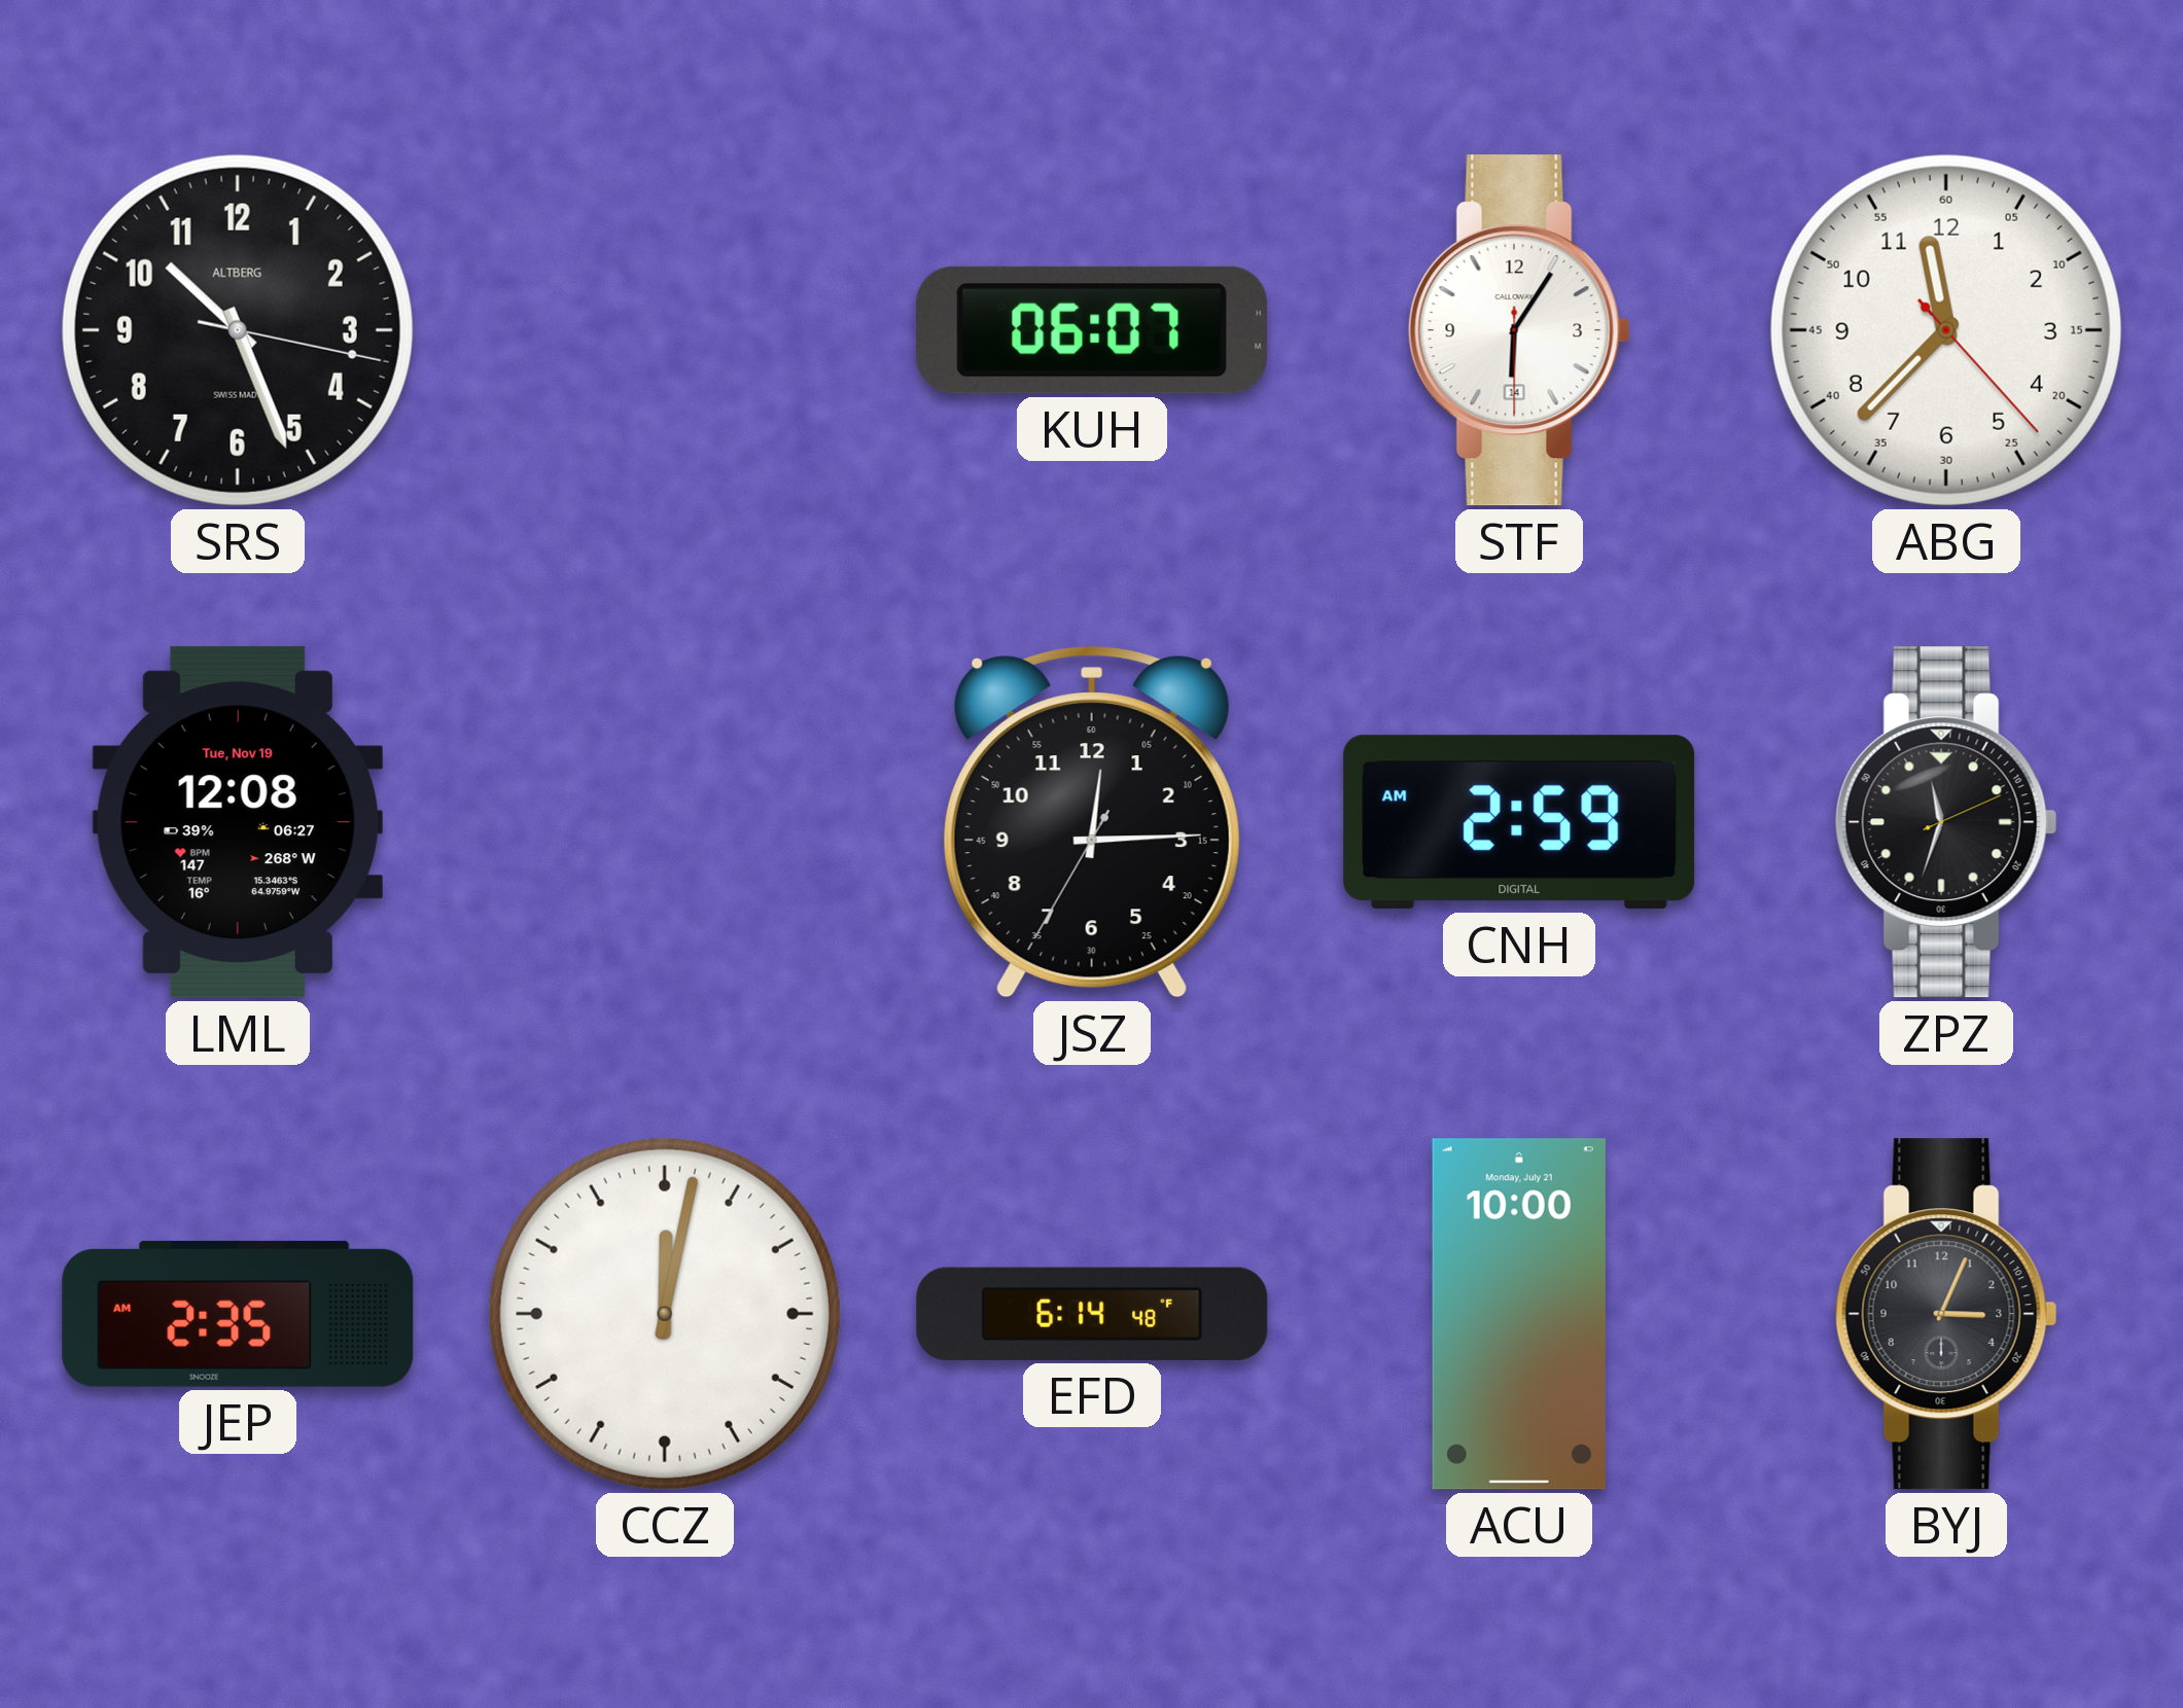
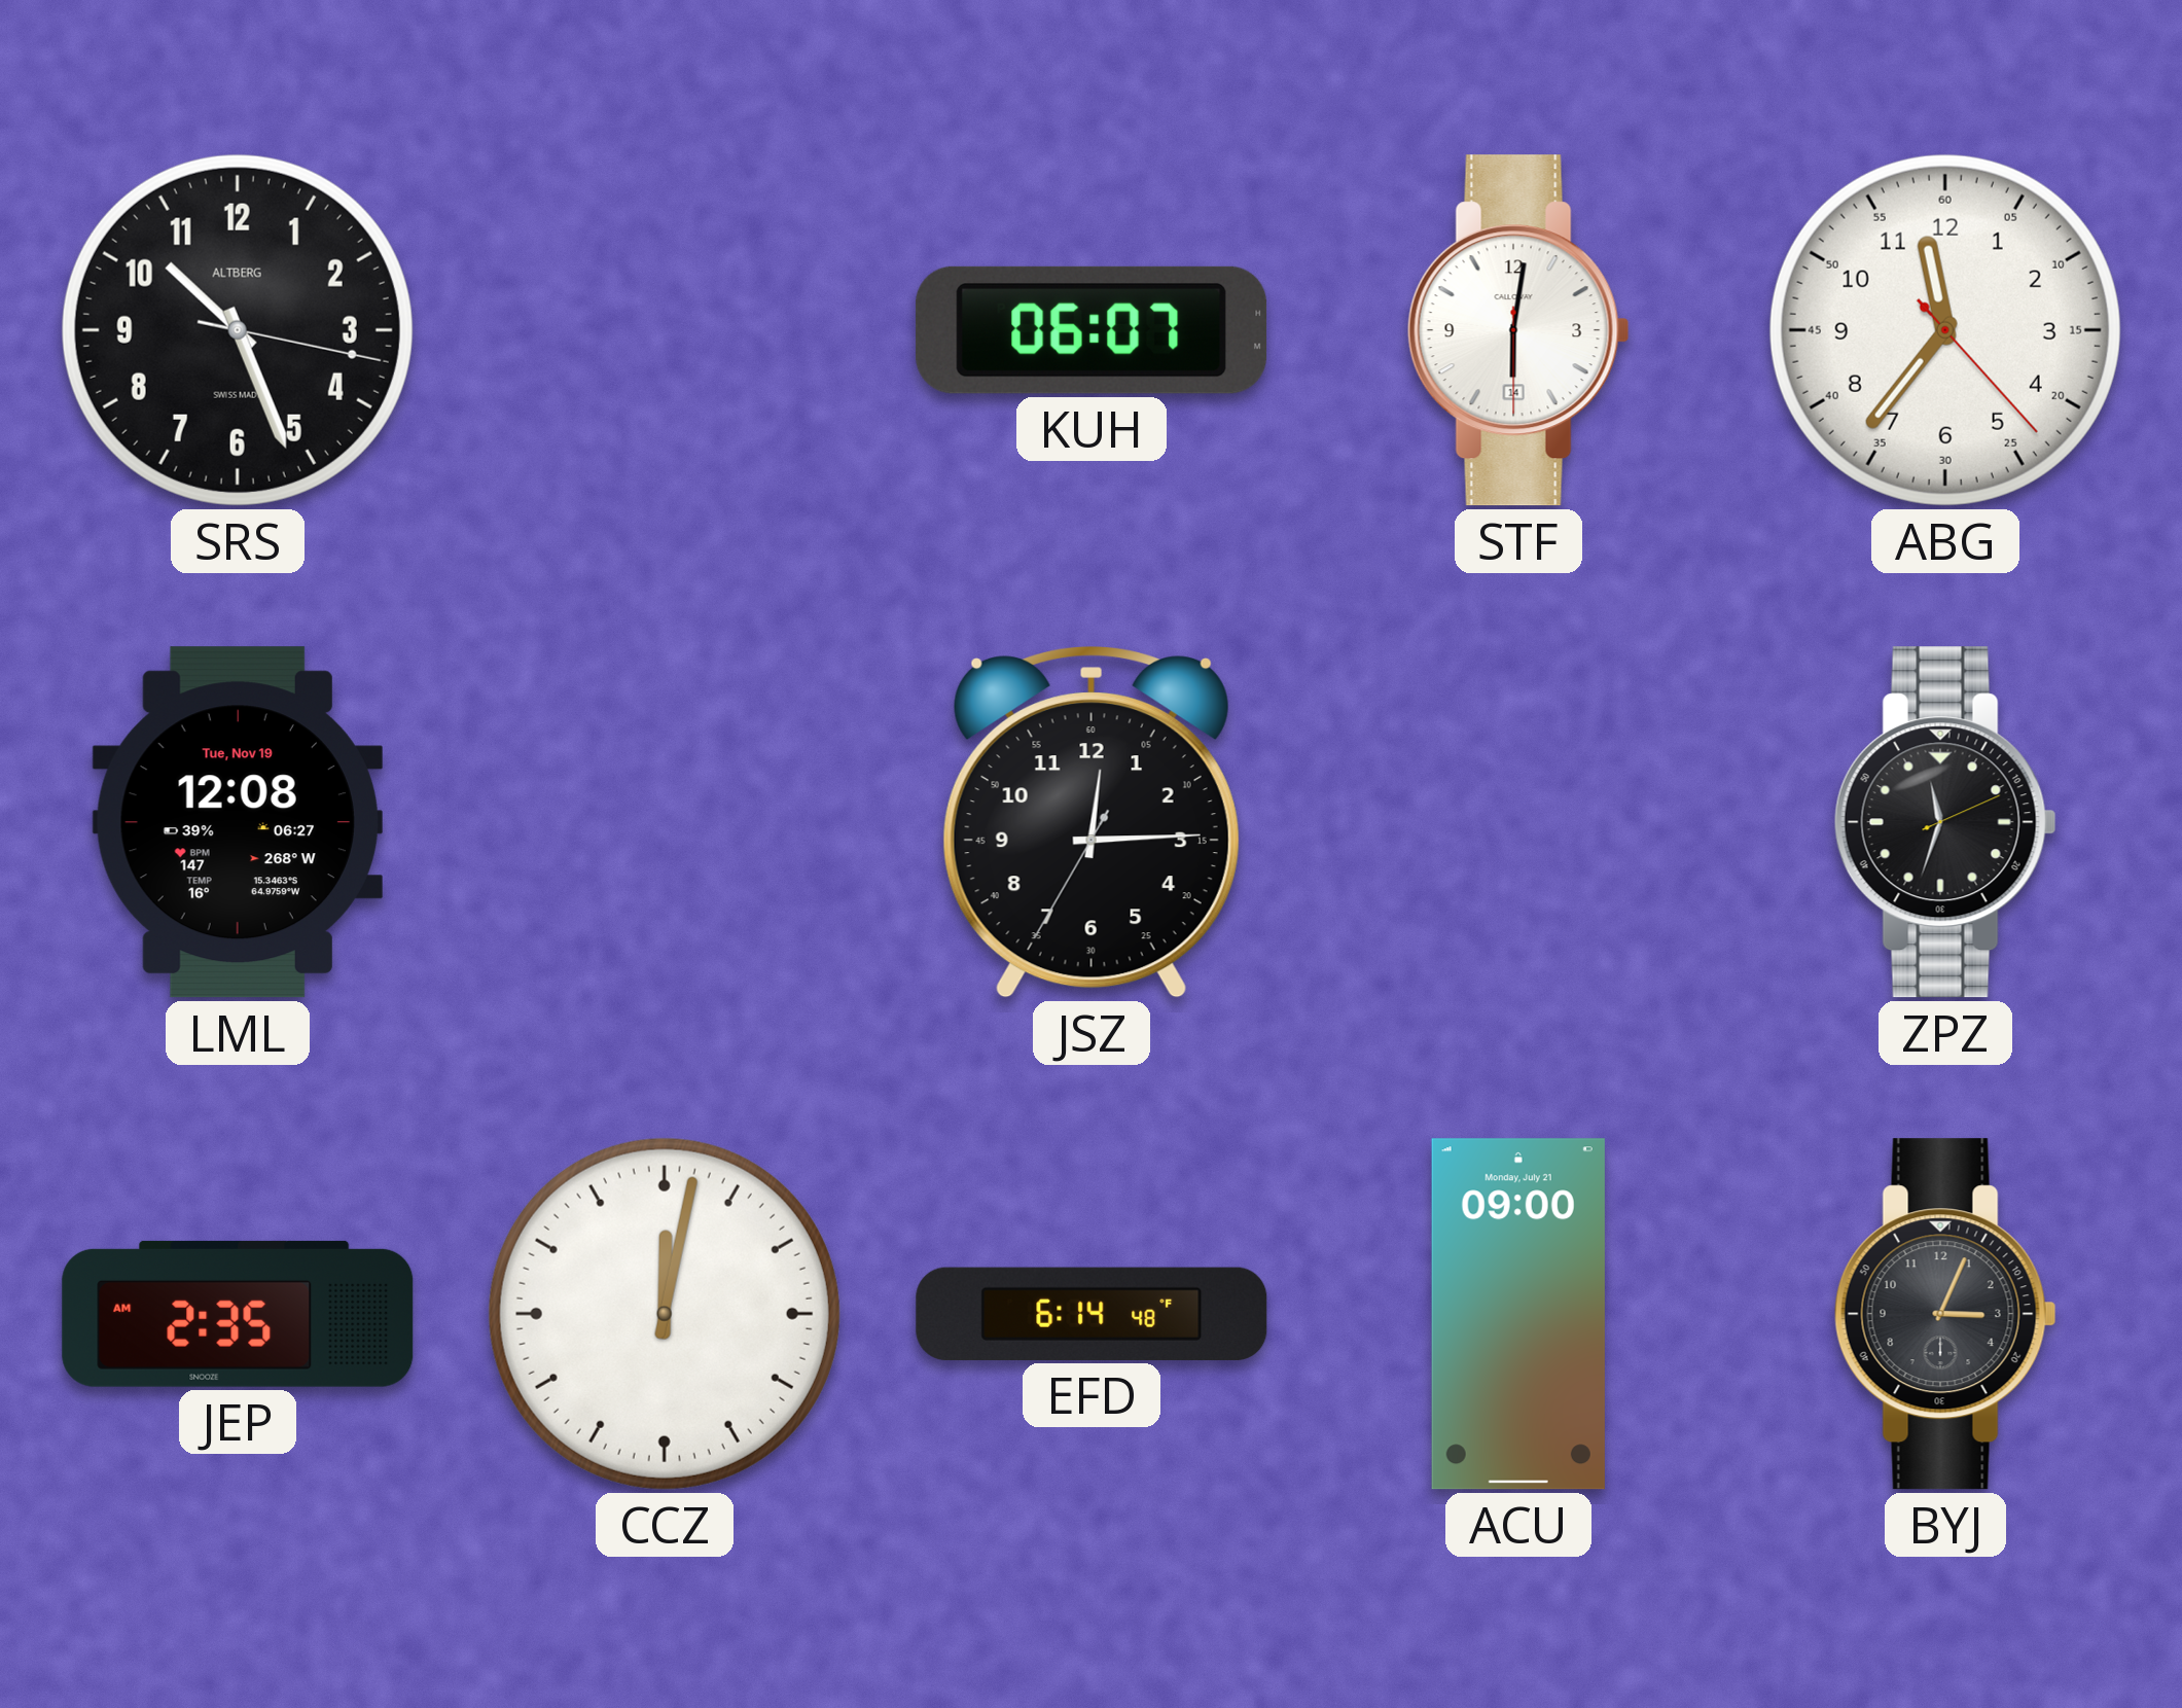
STF: 6:05 -> 6:01 (1518, 330)
ABG: 11:37 -> 11:36 (1945, 330)
CNH: 2:59 -> none (1519, 822)
ACU: 10:00 -> 09:00 (1518, 1314)
